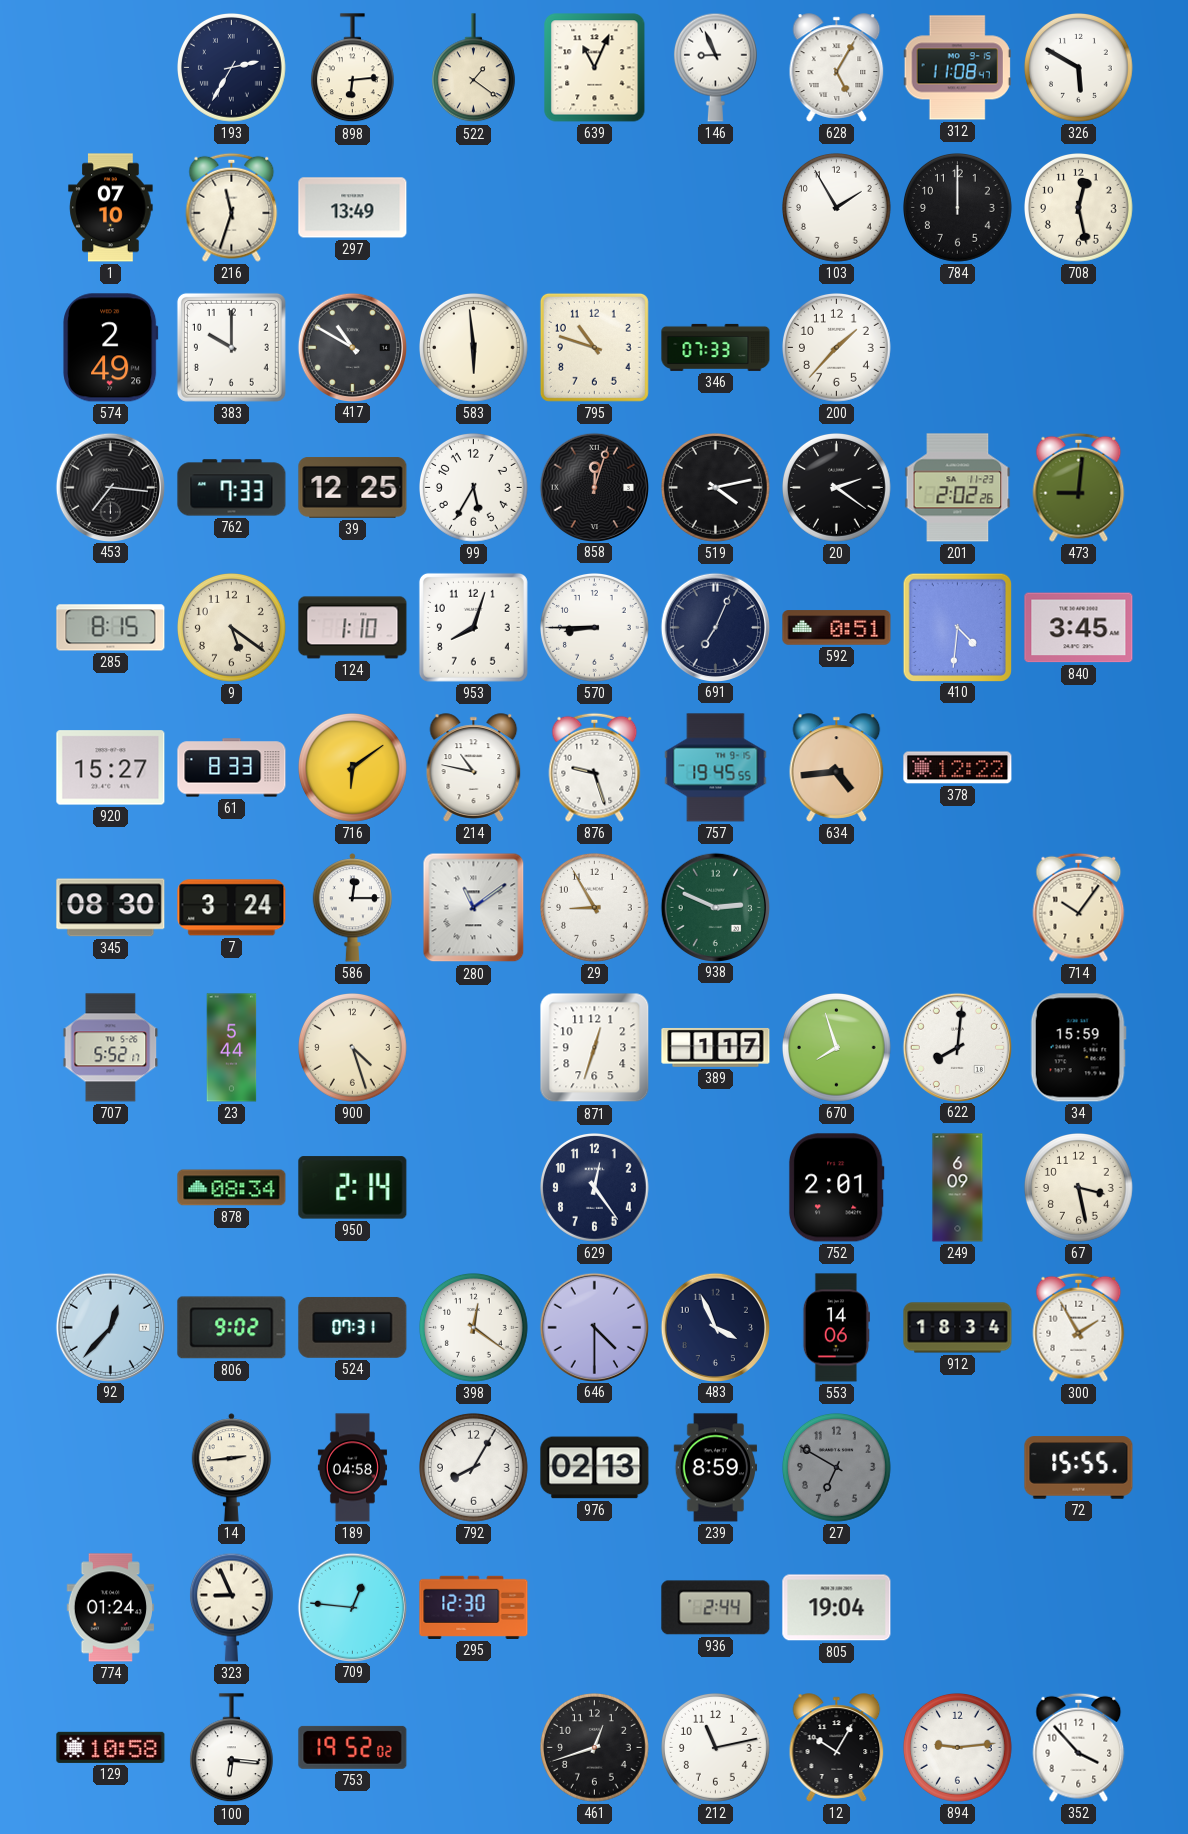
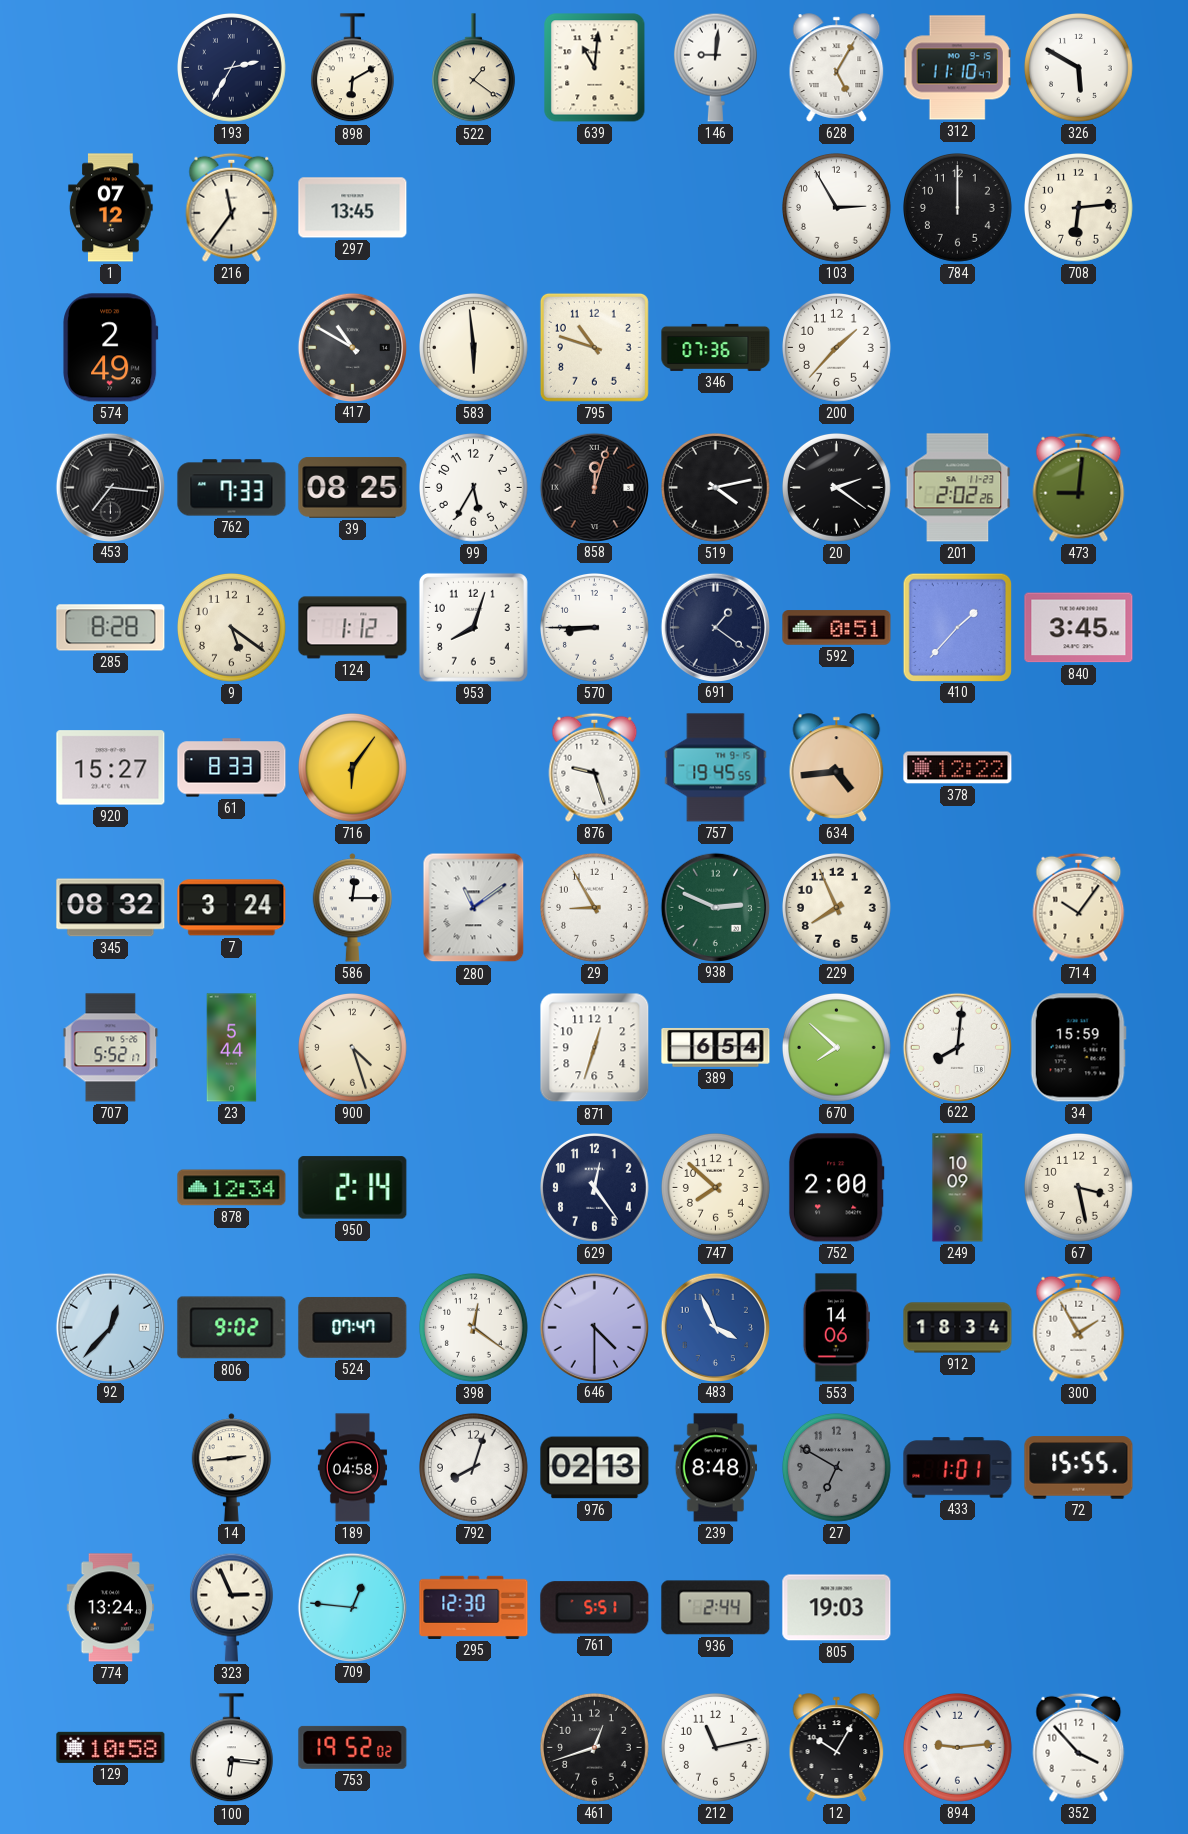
898: 6:14 -> 6:10 (352, 68)
639: 11:04 -> 11:01 (595, 68)
146: 8:56 -> 9:01 (715, 67)
312: 11:08 -> 11:10 (957, 68)
1: 07:10 -> 07:12 (111, 208)
216: 11:33 -> 11:36 (232, 207)
297: 13:49 -> 13:45 (353, 208)
103: 1:55 -> 2:55 (837, 208)
708: 12:28 -> 6:14 (1079, 208)
383: 10:00 -> none (231, 347)
346: 07:33 -> 07:36 (716, 347)
39: 12:25 -> 08:25 (353, 488)
285: 8:15 -> 8:28 (111, 628)
124: 1:10 -> 1:12 (353, 628)
691: 7:04 -> 1:21 (715, 627)
410: 4:31 -> 1:37 (957, 627)
716: 6:09 -> 6:06 (353, 768)
214: 10:47 -> none (474, 768)
345: 08:30 -> 08:32 (111, 908)
229: none -> 7:56 (837, 908)
389: 1:17 -> 6:54 (716, 1047)
670: 7:57 -> 7:52 (837, 1048)
878: 08:34 -> 12:34 (232, 1188)
747: none -> 7:52 (716, 1188)
752: 2:01 -> 2:00 (836, 1188)
249: 6:09 -> 10:09 (958, 1188)
524: 07:31 -> 07:47 (353, 1327)
483 dial: navy -> blue (715, 1327)
792: 8:05 -> 8:03 (474, 1468)
239: 8:59 -> 8:48 (716, 1468)
433: none -> 1:01 (958, 1468)
774: 01:24 -> 13:24 (111, 1608)
323: 8:56 -> 2:56 (231, 1607)
761: none -> 5:51 (595, 1608)
805: 19:04 -> 19:03 (837, 1608)
